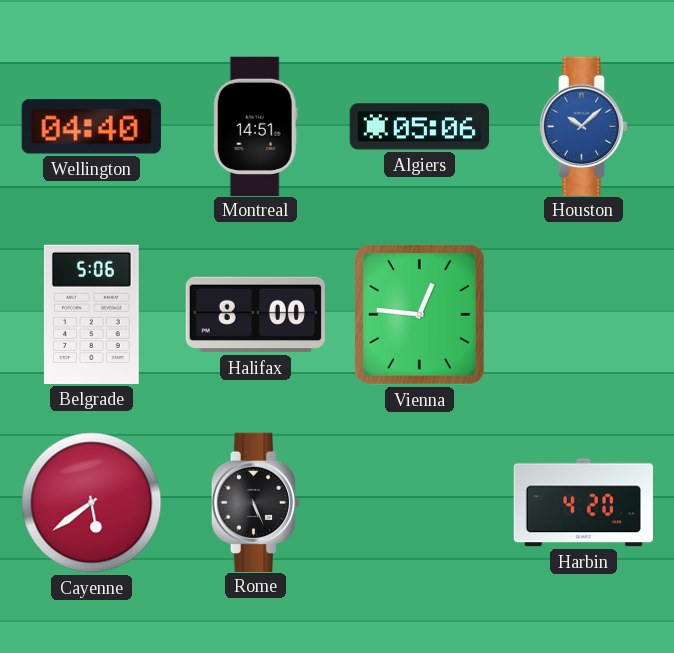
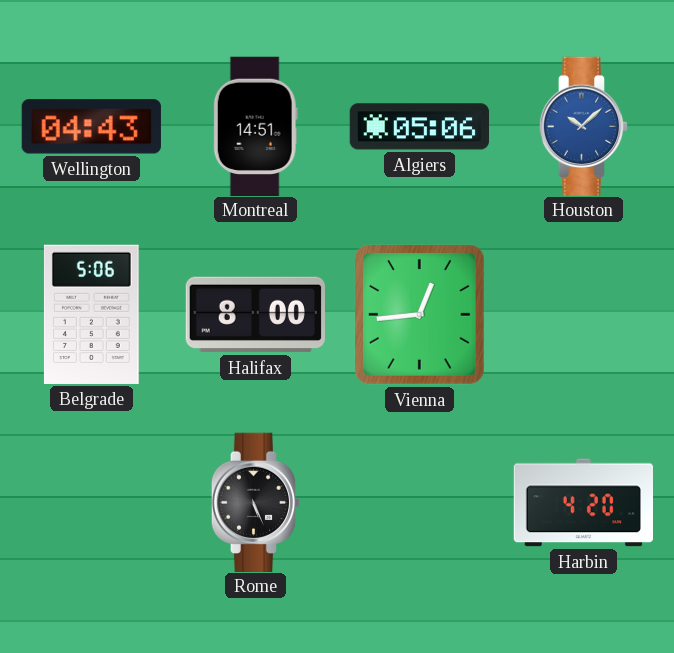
Wellington: 04:40 -> 04:43 (91, 127)
Vienna: 12:46 -> 12:44 (420, 315)
Cayenne: 5:39 -> none (92, 503)
